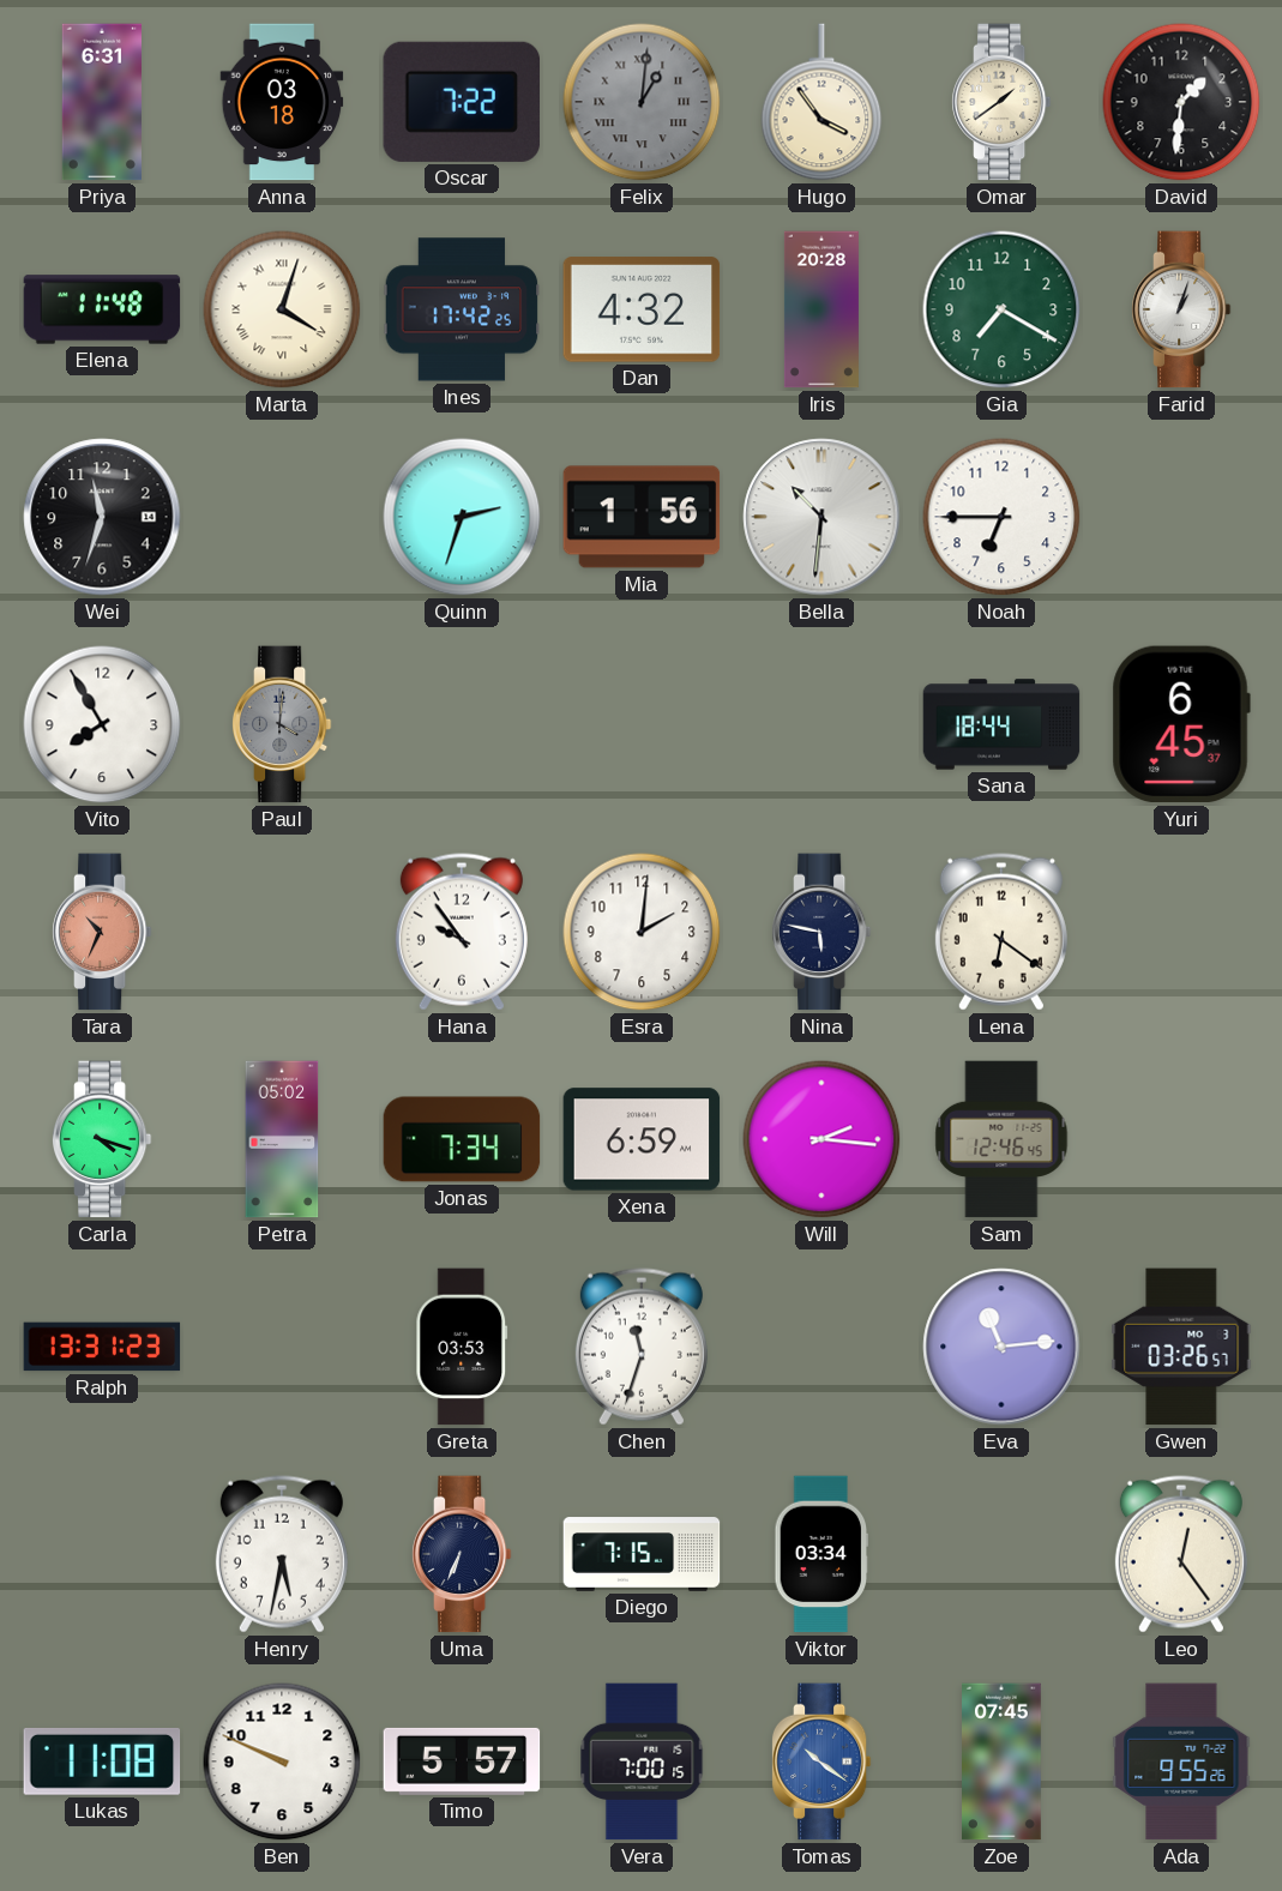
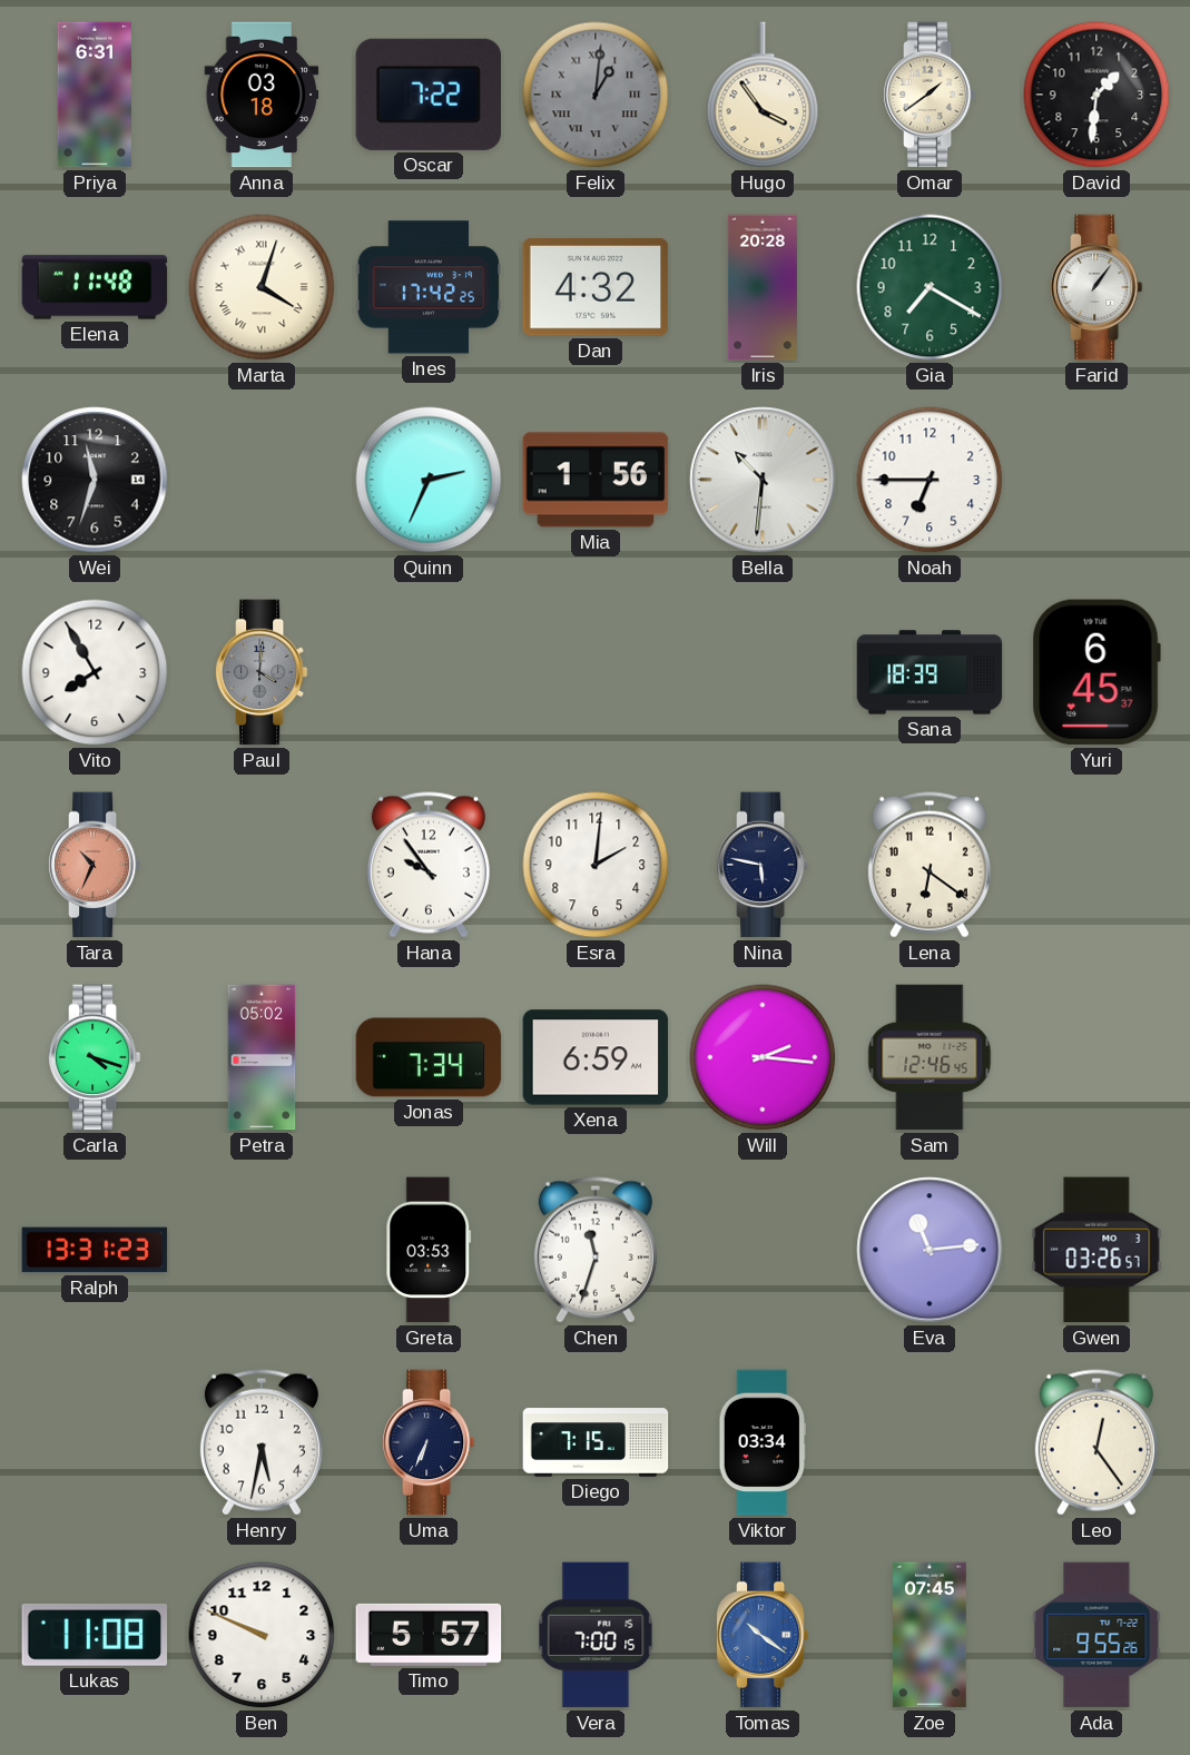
Farid: 1:03 -> 1:06 (1096, 287)
Quinn: 2:33 -> 2:34 (429, 480)
Sana: 18:44 -> 18:39 (930, 672)
